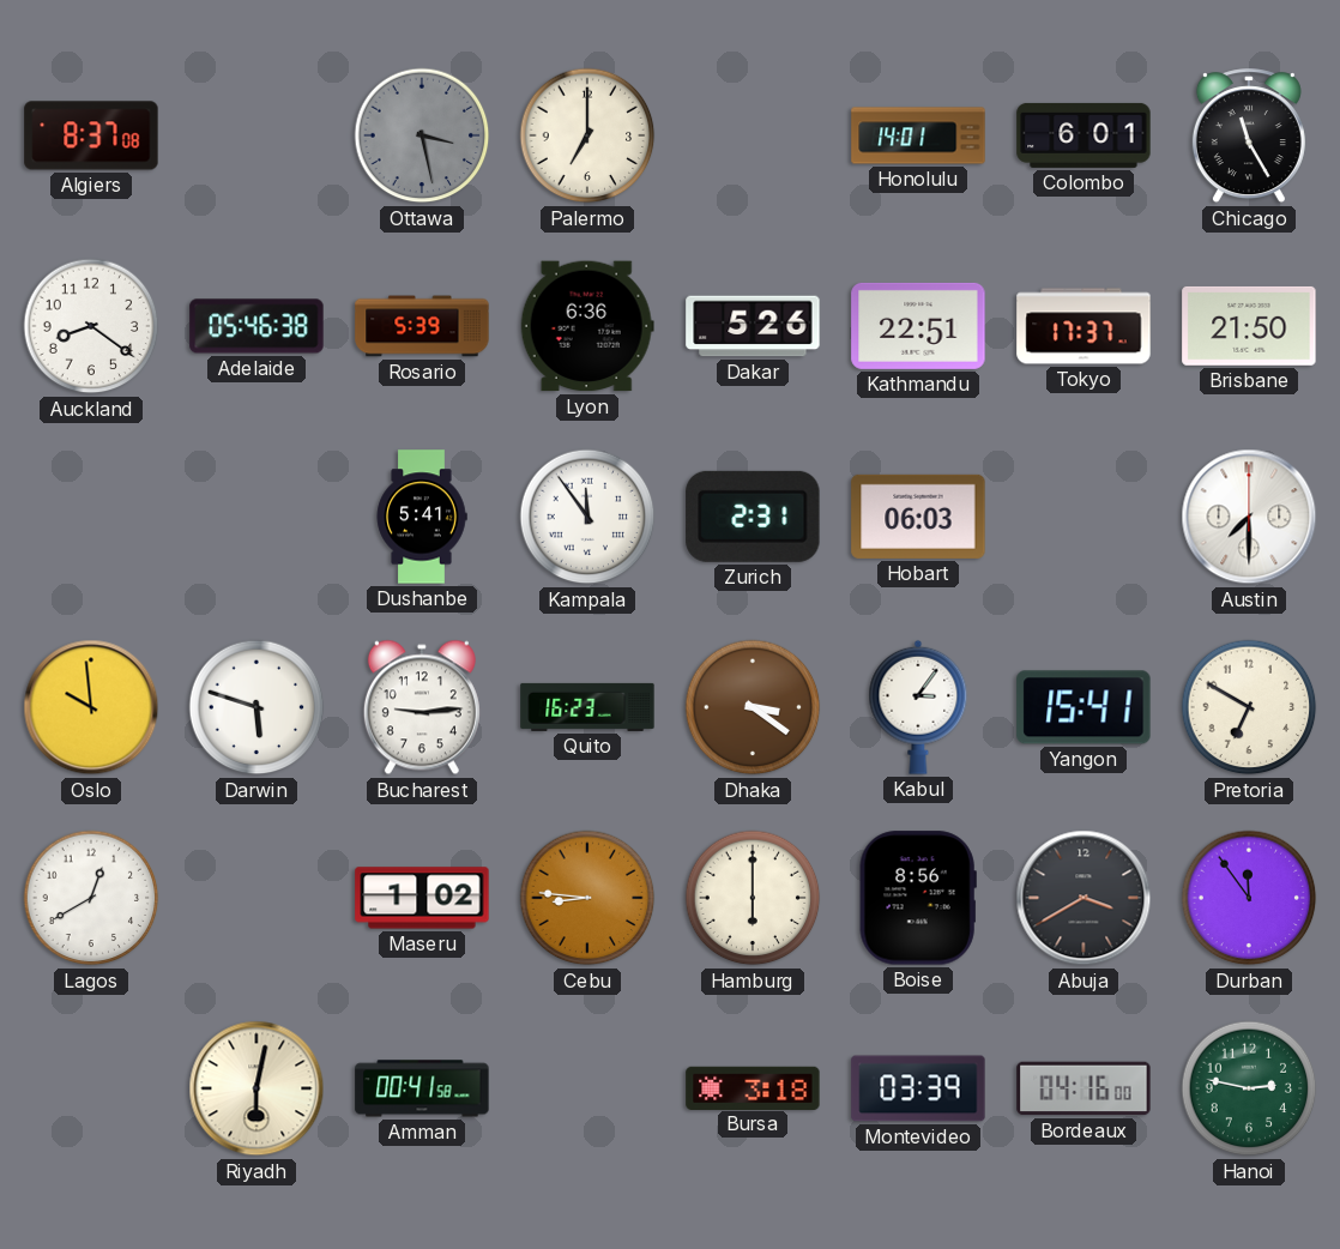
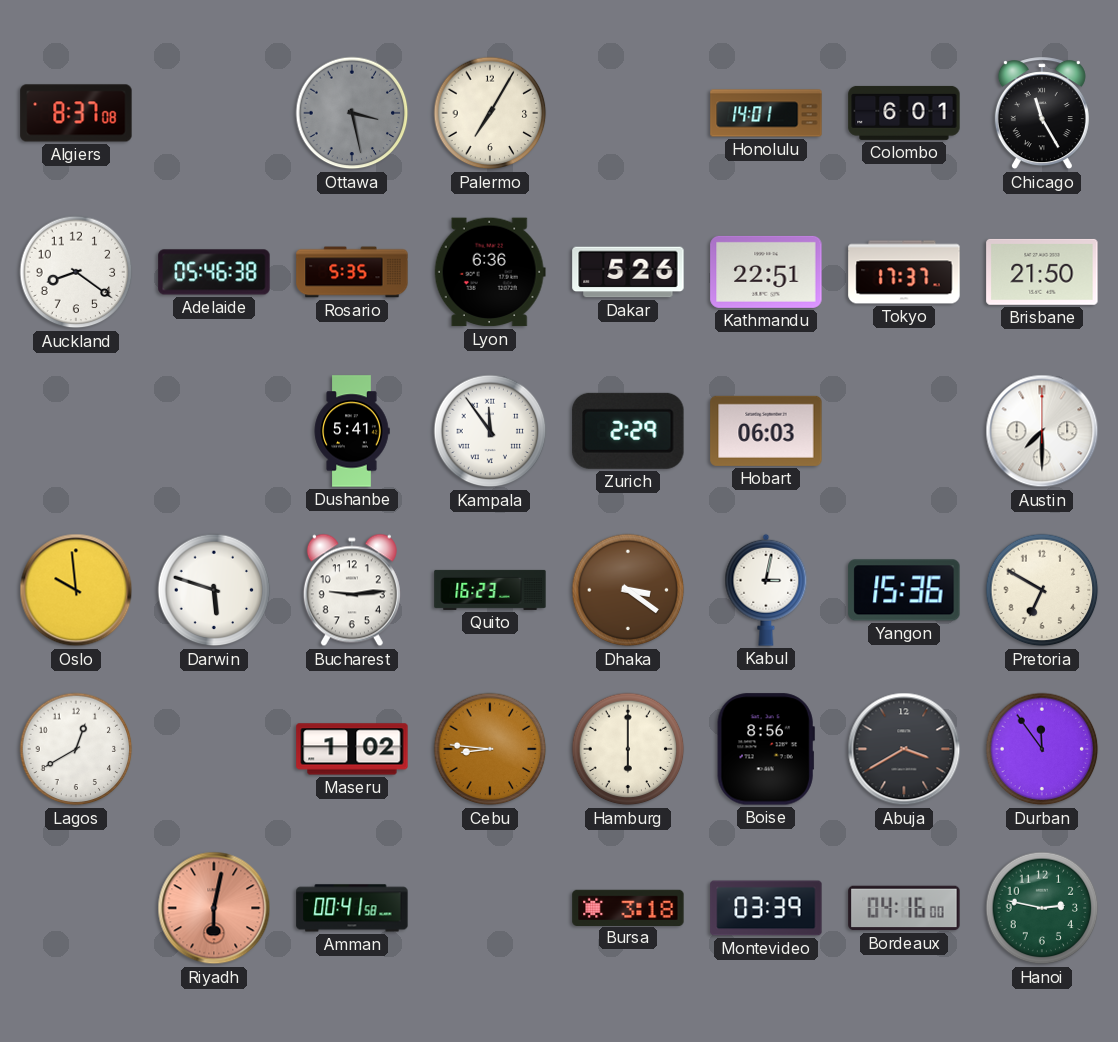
Palermo: 7:00 -> 7:05 (490, 113)
Rosario: 5:39 -> 5:35 (352, 272)
Zurich: 2:31 -> 2:29 (628, 431)
Kabul: 3:06 -> 3:02 (766, 590)
Yangon: 15:41 -> 15:36 (904, 590)
Riyadh dial: cream -> salmon (214, 908)
